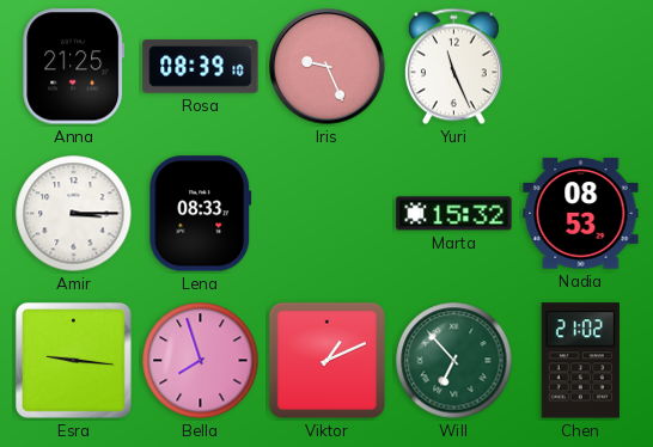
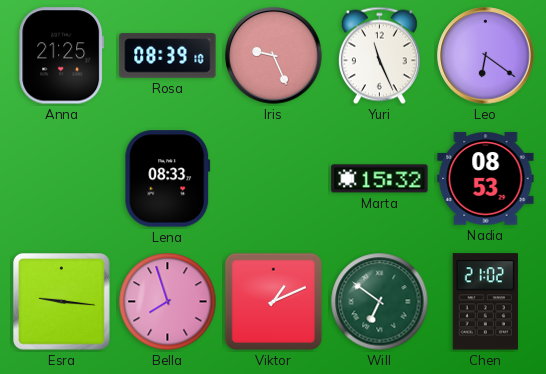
Leo: none -> 6:21 (486, 56)
Amir: 3:15 -> none (74, 214)
Will: 6:53 -> 6:51 (380, 302)
